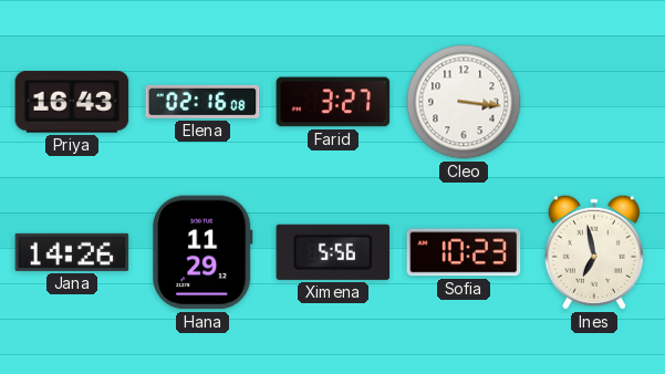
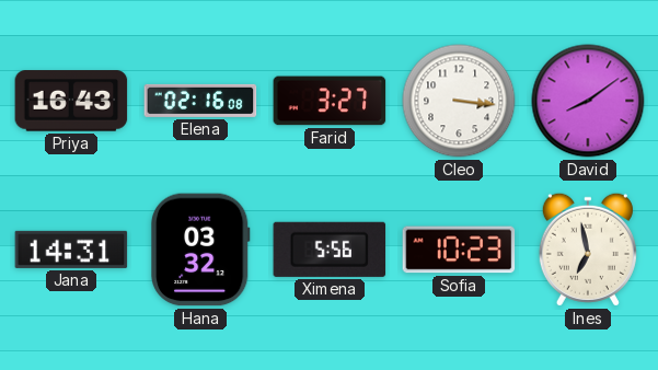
David: none -> 8:09 (588, 101)
Jana: 14:26 -> 14:31 (71, 250)
Hana: 11:29 -> 03:32 (200, 250)
